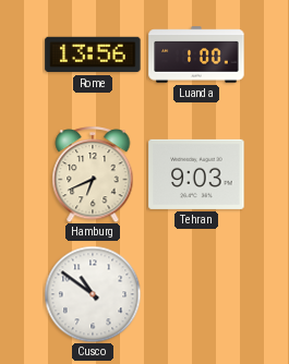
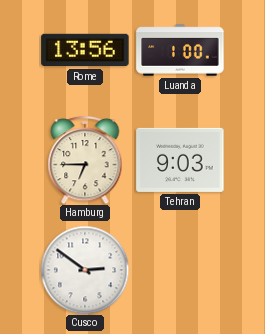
Hamburg: 6:41 -> 6:45 (85, 160)
Cusco: 10:51 -> 2:51 (85, 270)
